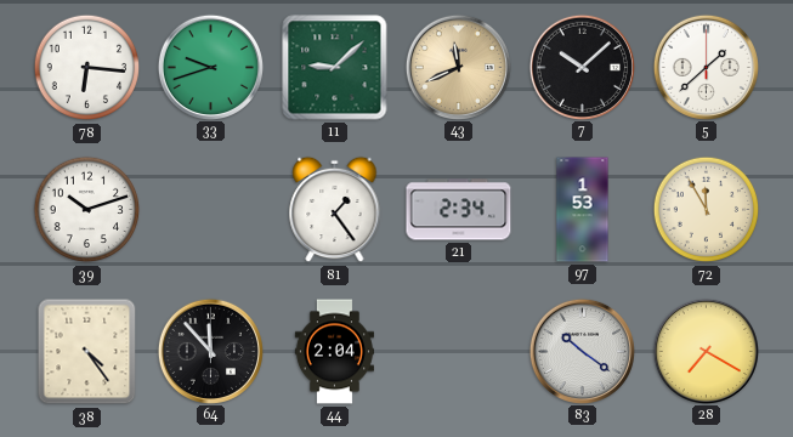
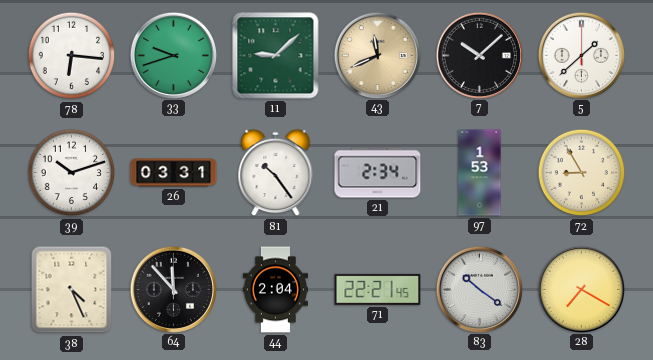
26: none -> 03:31 (174, 173)
81: 1:24 -> 10:24 (276, 173)
72: 11:55 -> 8:55 (582, 173)
38: 4:24 -> 4:26 (72, 290)
71: none -> 22:21 (378, 289)
